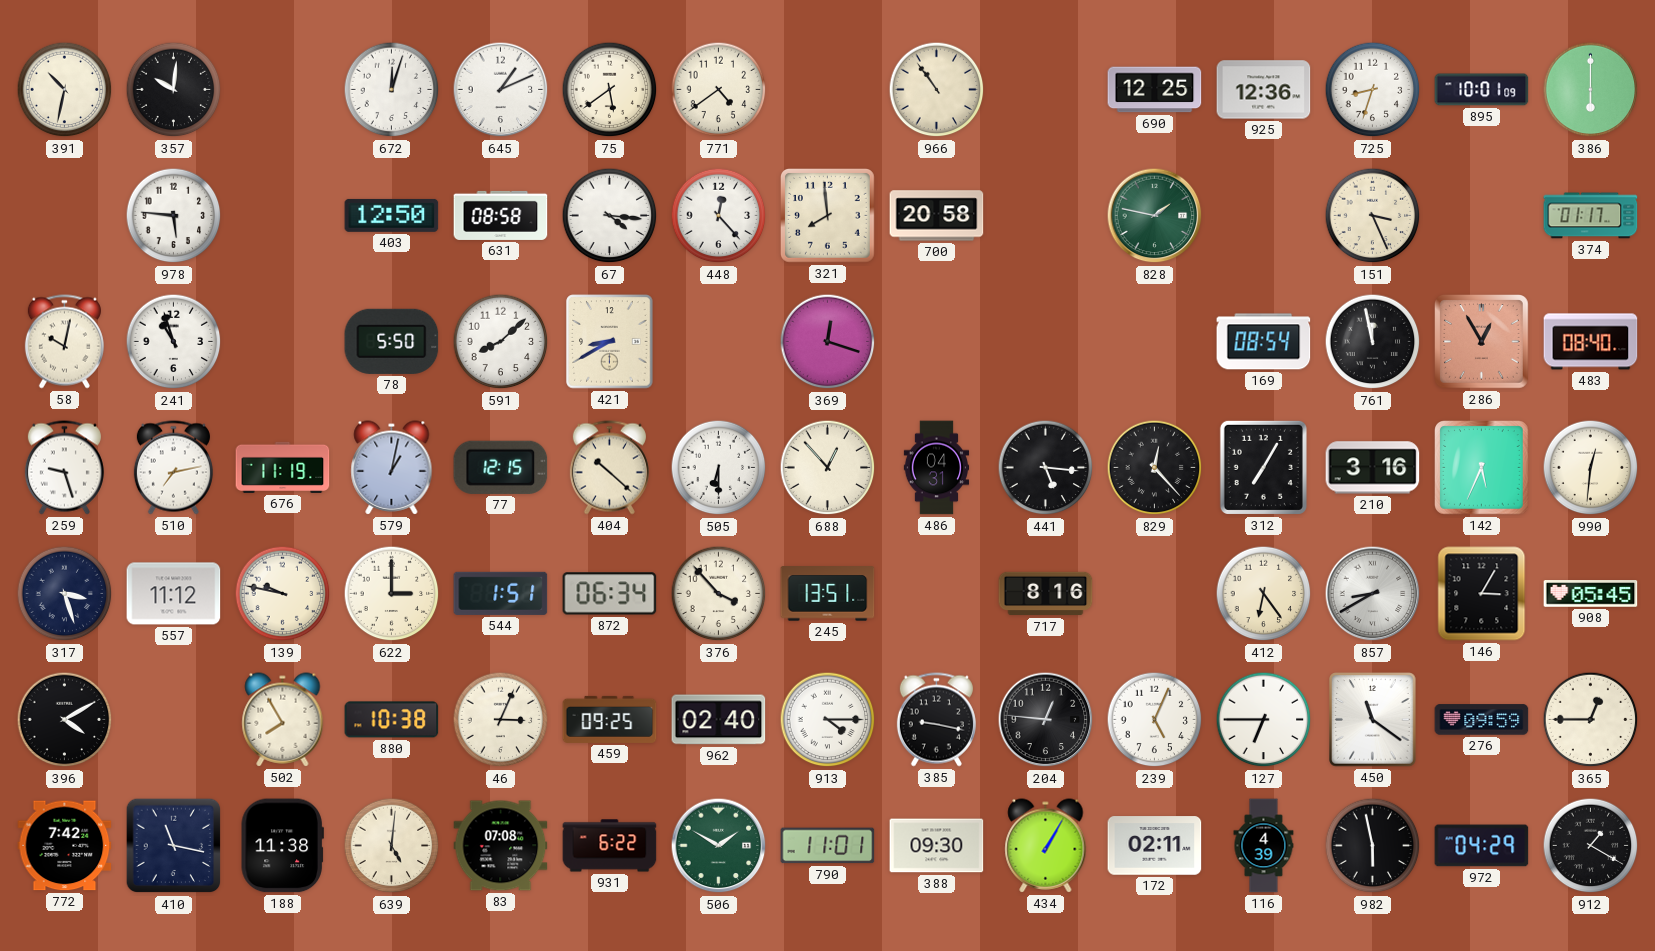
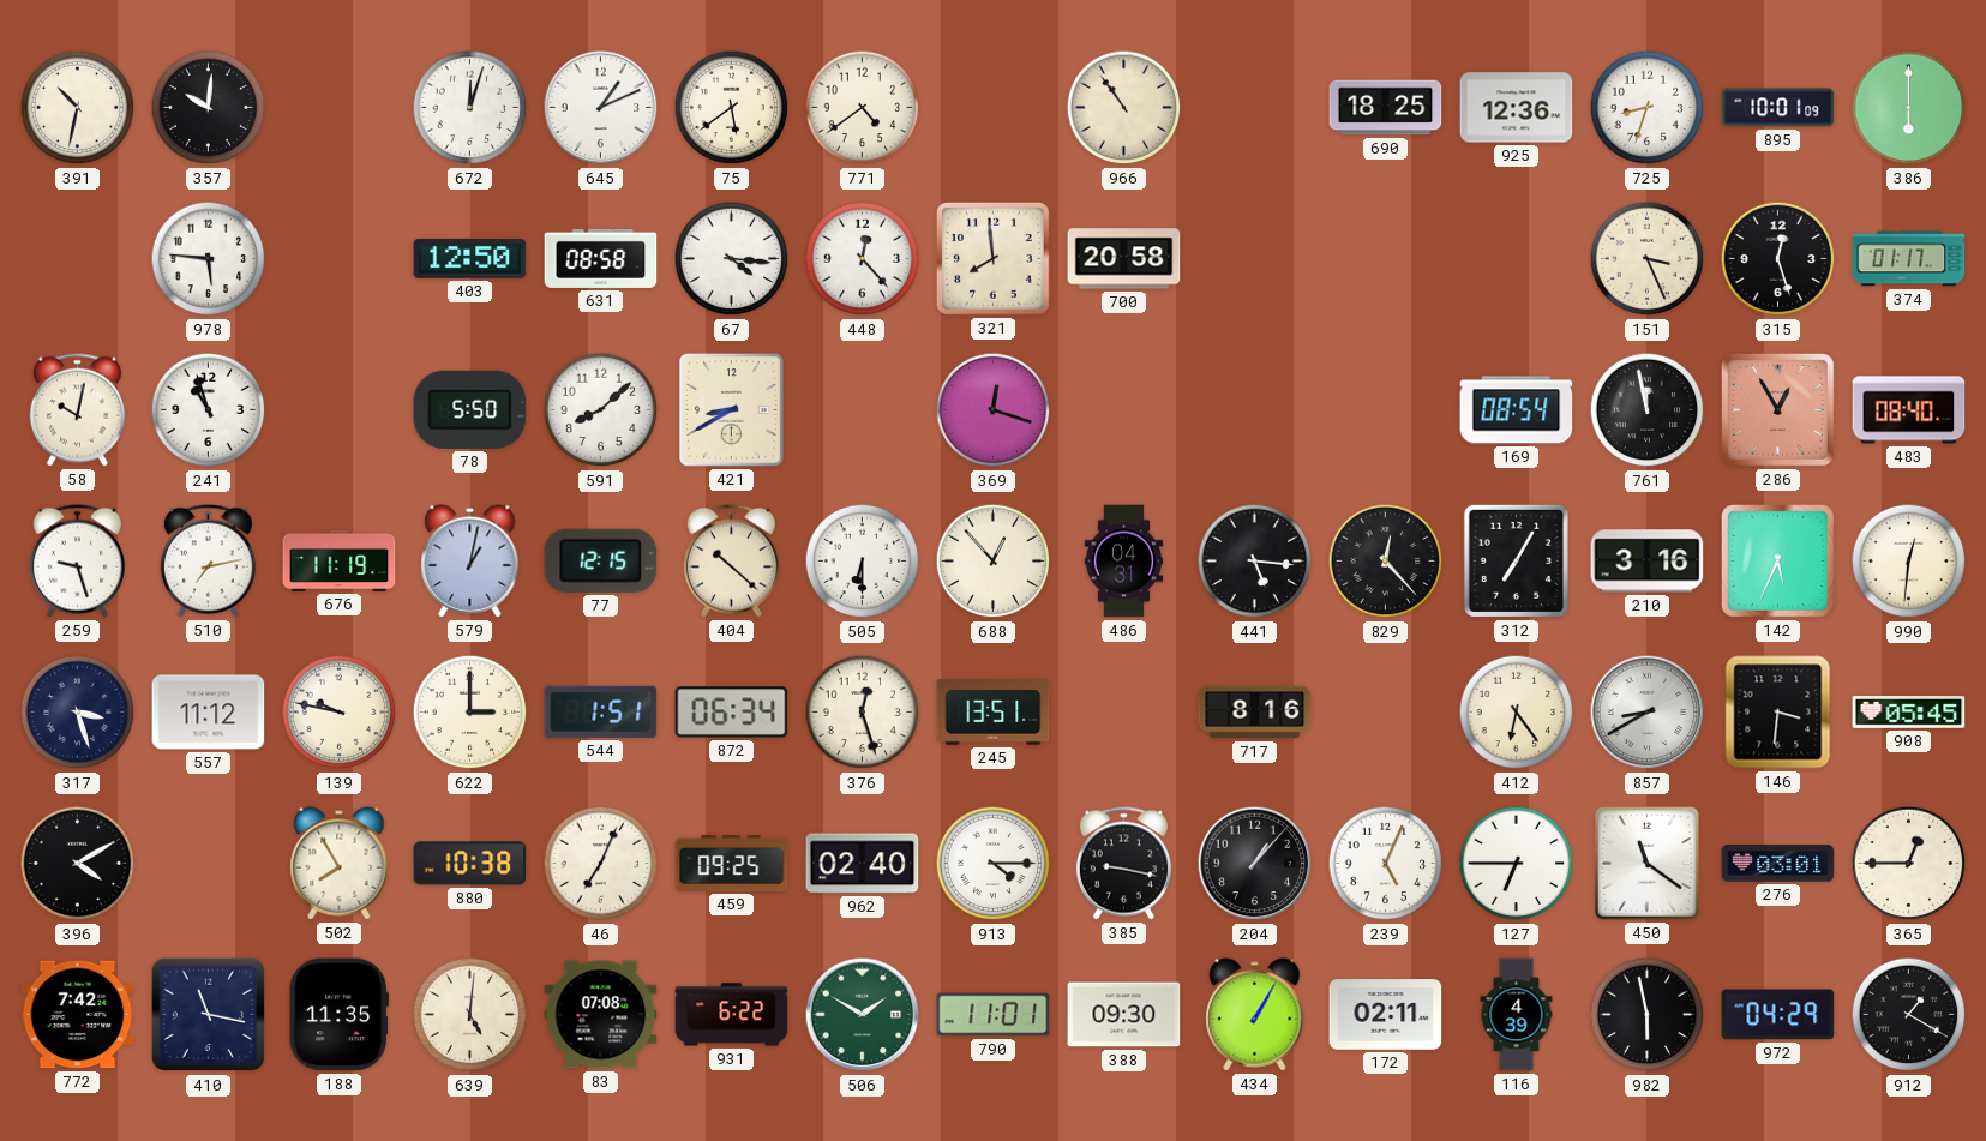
690: 12:25 -> 18:25 (1386, 108)
828: 1:47 -> none (1155, 216)
315: none -> 12:27 (1778, 259)
376: 3:53 -> 12:27 (863, 713)
146: 3:05 -> 3:31 (1778, 713)
46: 3:04 -> 7:04 (601, 864)
204: 12:46 -> 1:07 (1255, 864)
276: 09:59 -> 03:01 (1778, 864)
188: 11:38 -> 11:35 (338, 1015)
